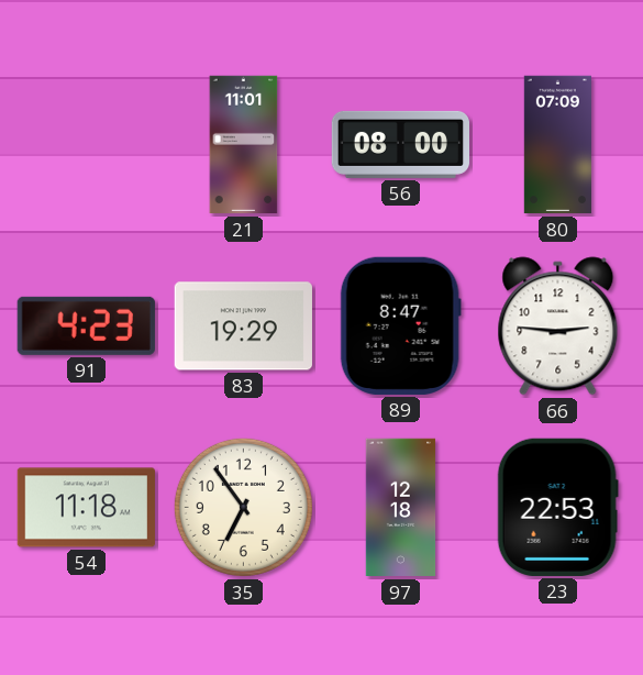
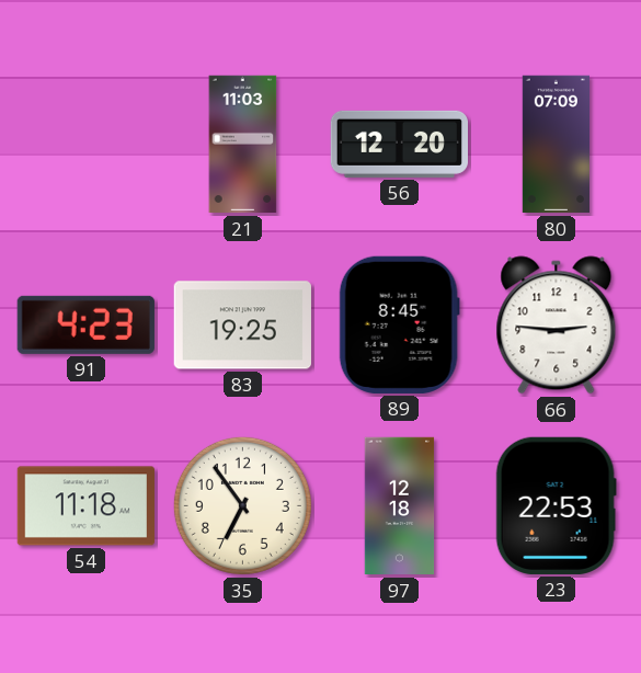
21: 11:01 -> 11:03 (243, 145)
56: 08:00 -> 12:20 (399, 144)
83: 19:29 -> 19:25 (242, 326)
89: 8:47 -> 8:45 (399, 324)
